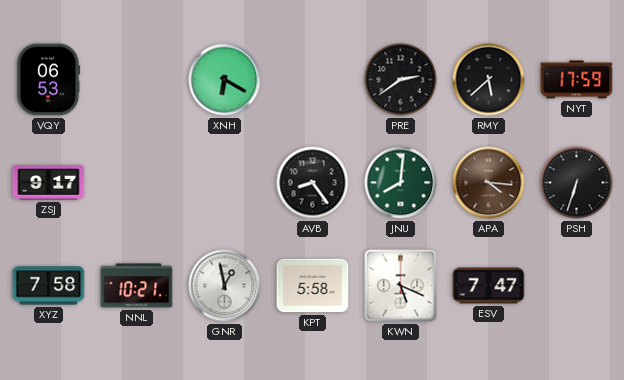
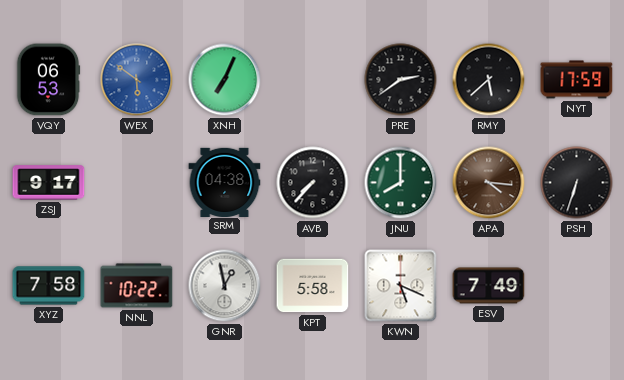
WEX: none -> 5:51 (137, 80)
XNH: 6:20 -> 7:04 (225, 80)
SRM: none -> 04:38 (225, 182)
AVB: 8:24 -> 7:37 (313, 183)
JNU: 8:01 -> 8:00 (401, 183)
NNL: 10:21 -> 10:22 (137, 286)
ESV: 7:47 -> 7:49 (489, 286)
